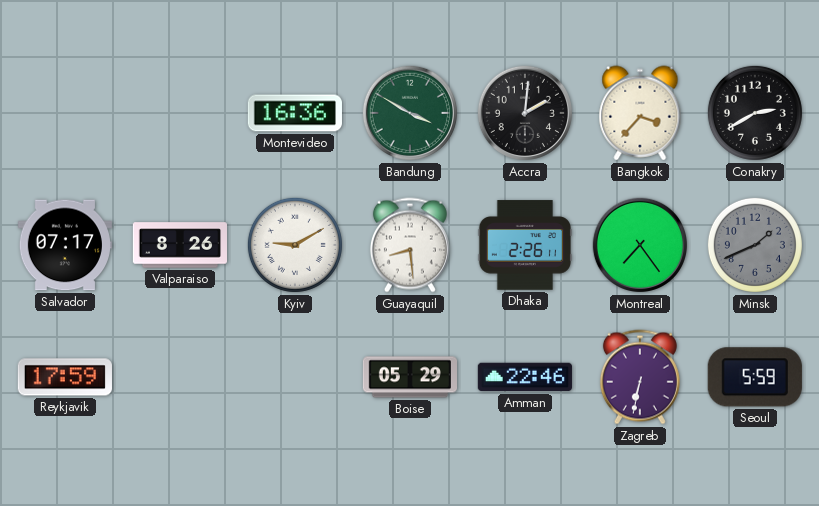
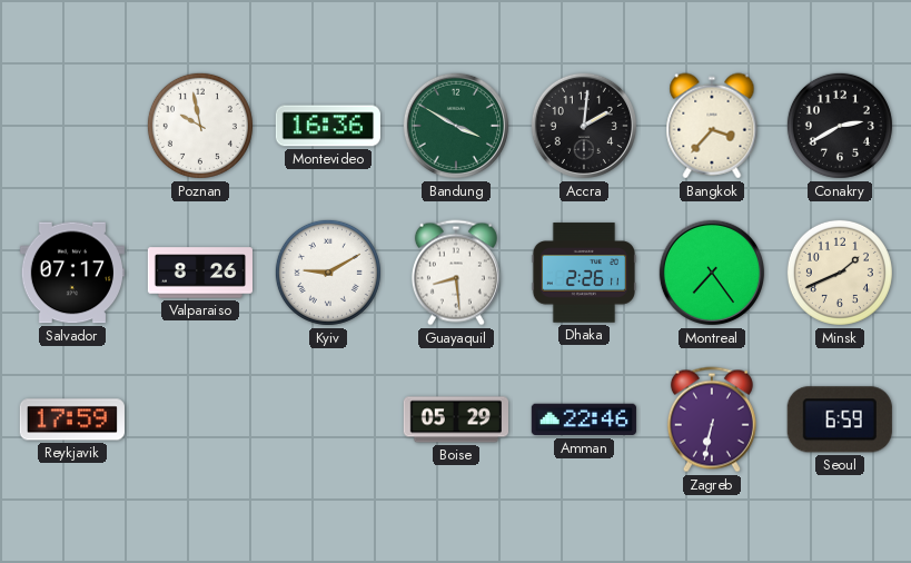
Poznan: none -> 9:58 (200, 126)
Minsk dial: grey -> cream (840, 273)
Seoul: 5:59 -> 6:59 (840, 419)
